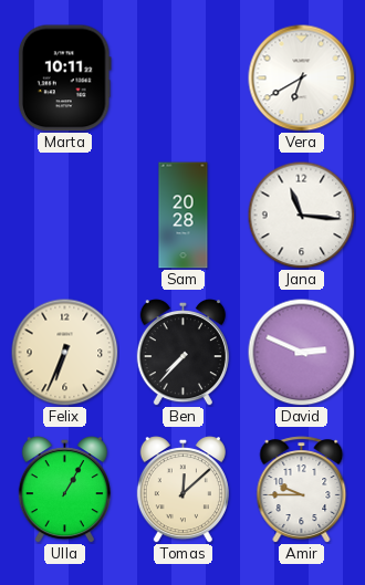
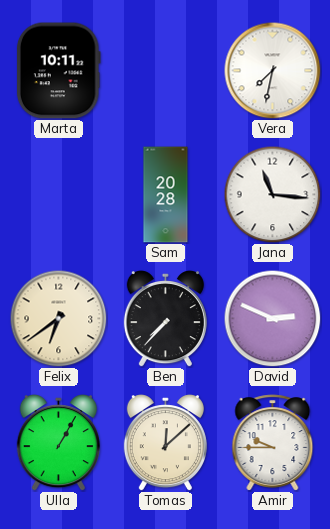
Vera: 6:40 -> 7:32 (273, 71)
Felix: 6:34 -> 6:39 (58, 318)
